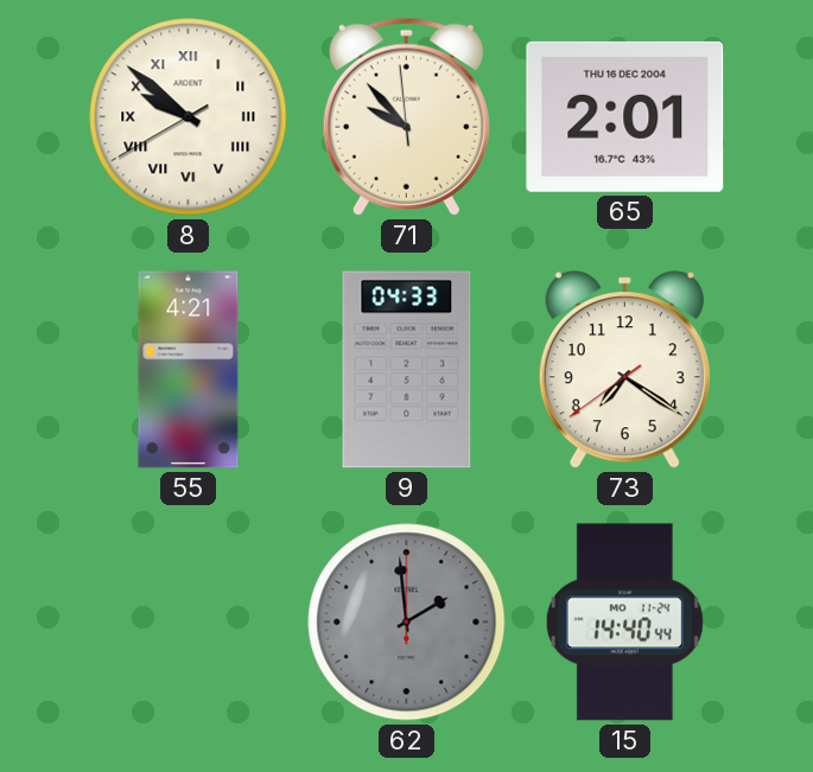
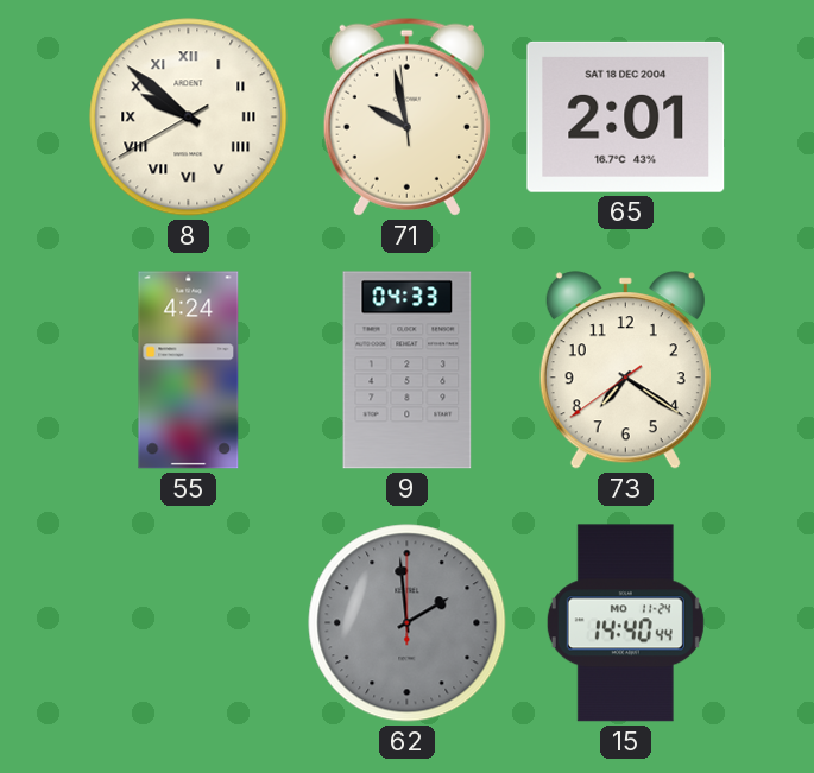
71: 9:52 -> 9:57 (406, 116)
65 date: THU 16 DEC 2004 -> SAT 18 DEC 2004 (626, 116)
55: 4:21 -> 4:24 (189, 370)
